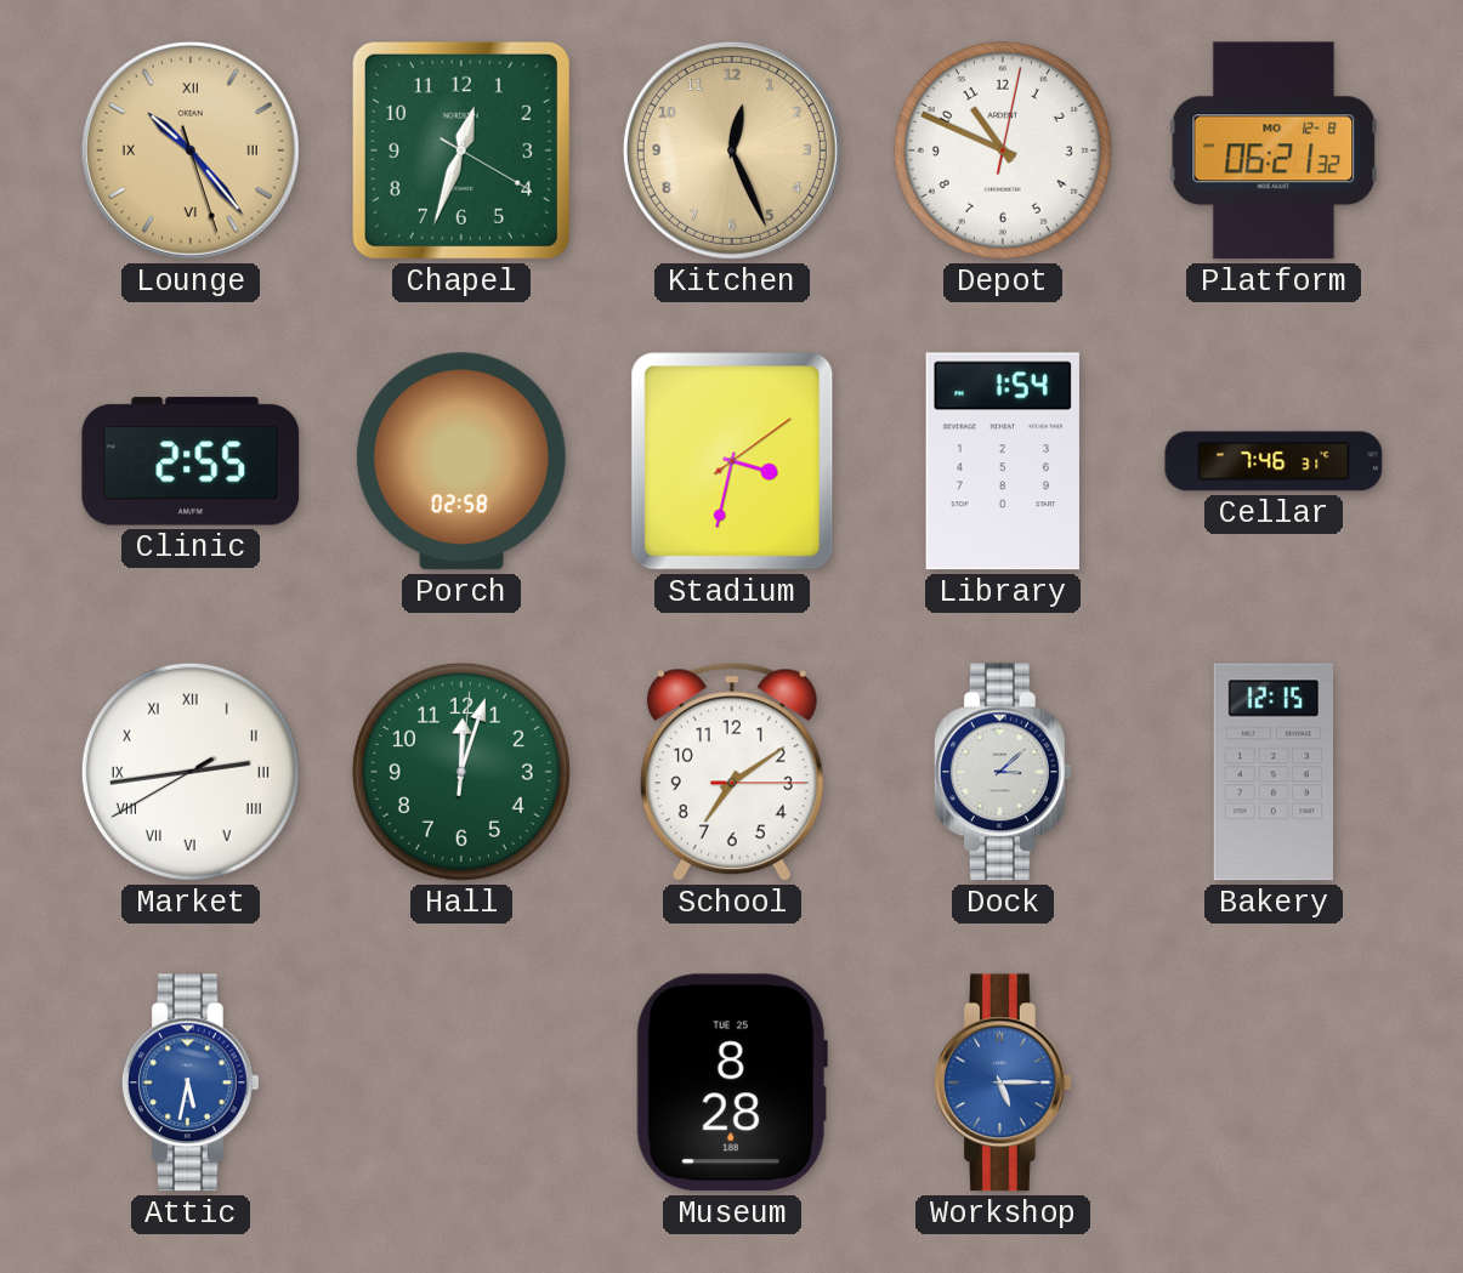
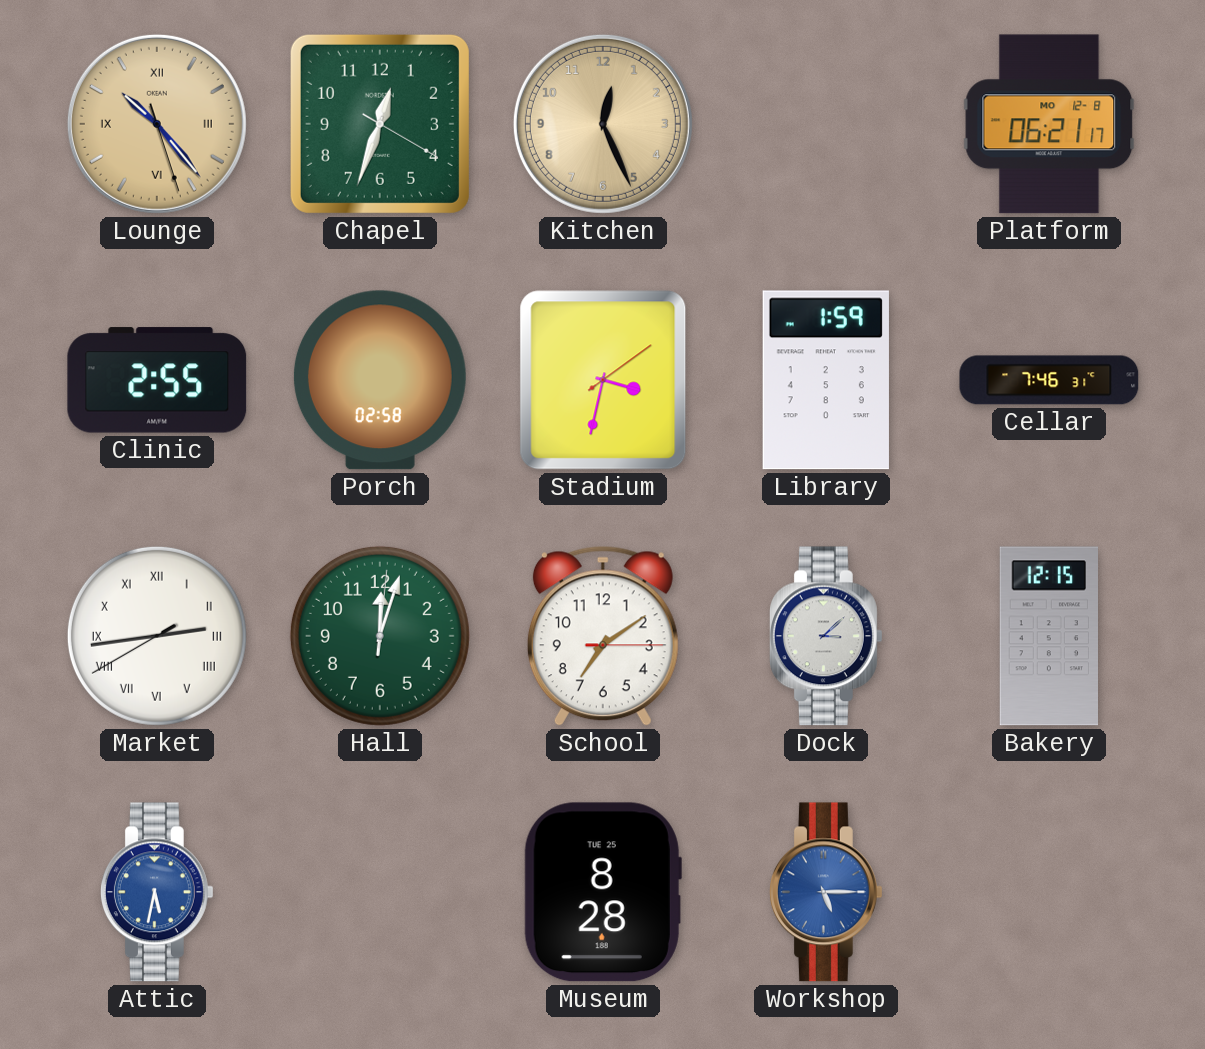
Depot: 10:49 -> none (1003, 150)
Platform: 06:21:32 -> 06:21:17 (1049, 124)
Library: 1:54 -> 1:59 (826, 380)
